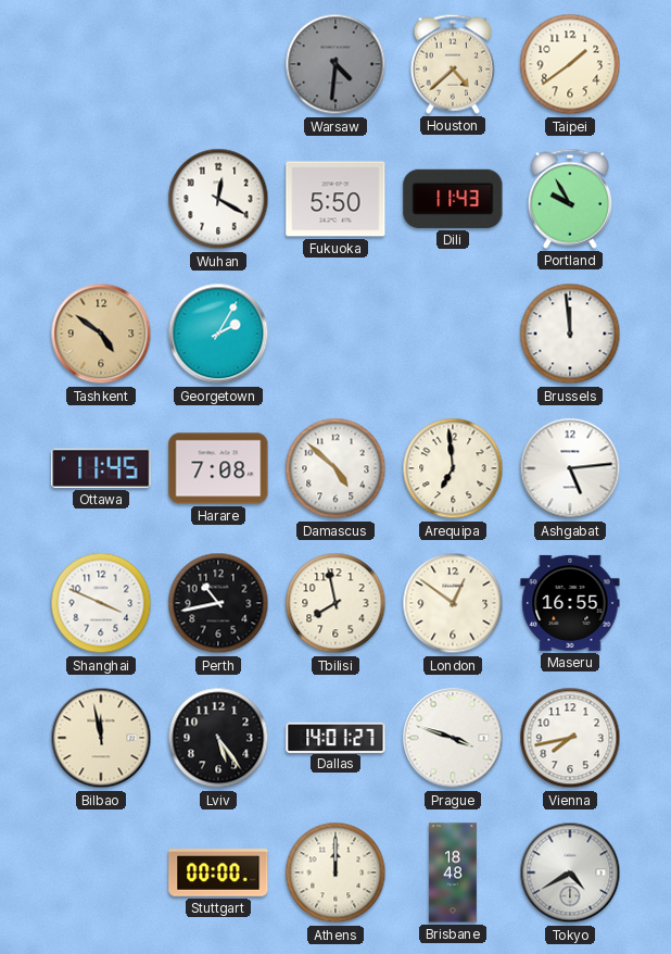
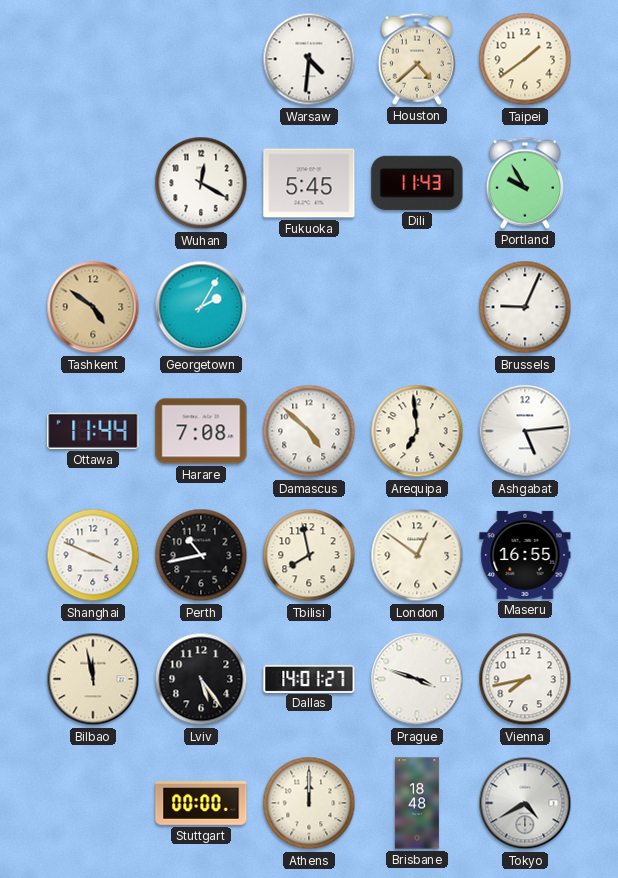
Warsaw dial: grey -> white (309, 59)
Fukuoka: 5:50 -> 5:45 (309, 183)
Brussels: 11:59 -> 9:04 (525, 307)
Ottawa: 11:45 -> 11:44 (93, 431)
